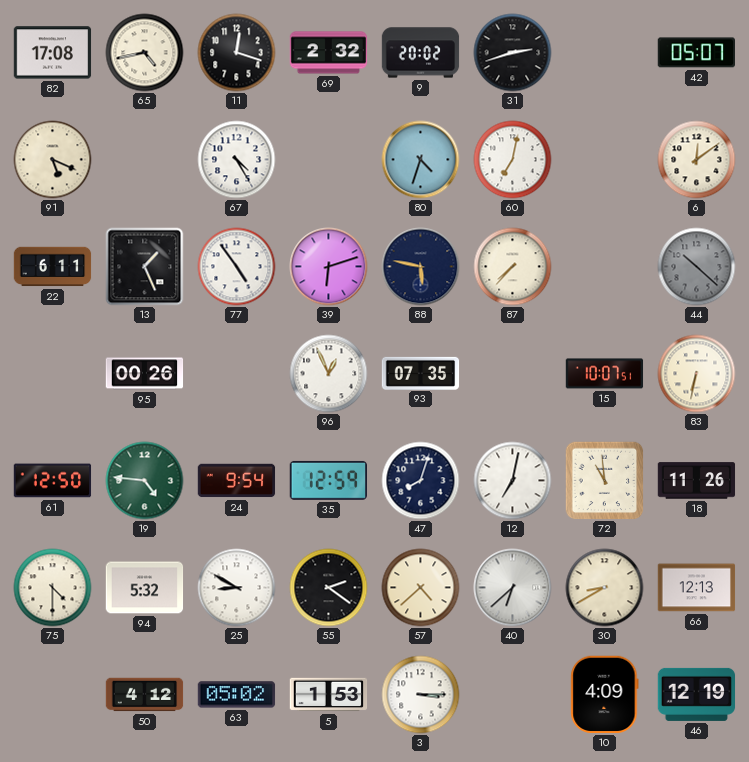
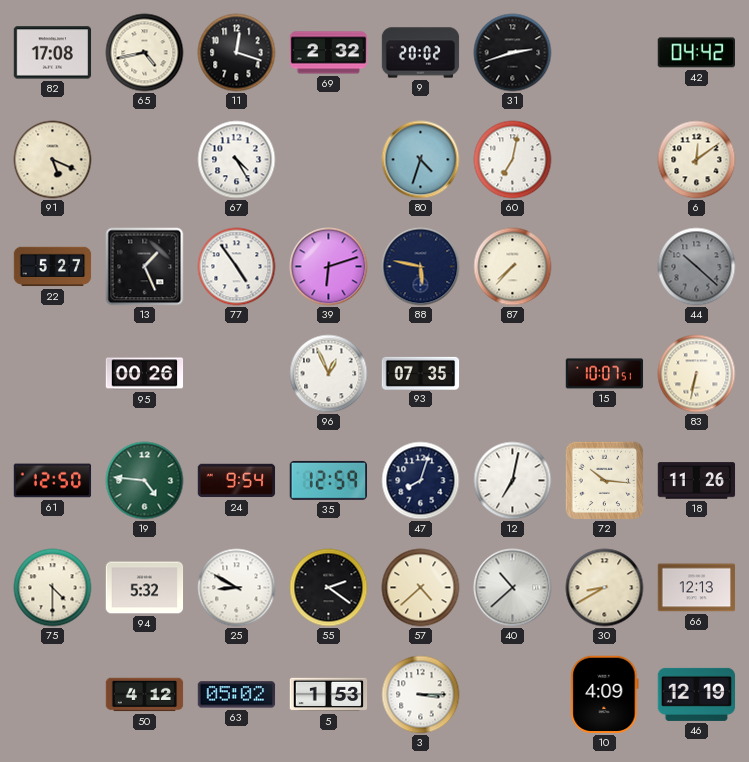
42: 05:07 -> 04:42 (696, 53)
22: 6:11 -> 5:27 (53, 267)
72: 10:59 -> 10:16 (605, 481)
40: 6:38 -> 10:38 (513, 588)
